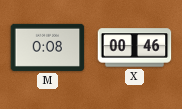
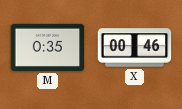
M: 0:08 -> 0:35 (48, 47)
